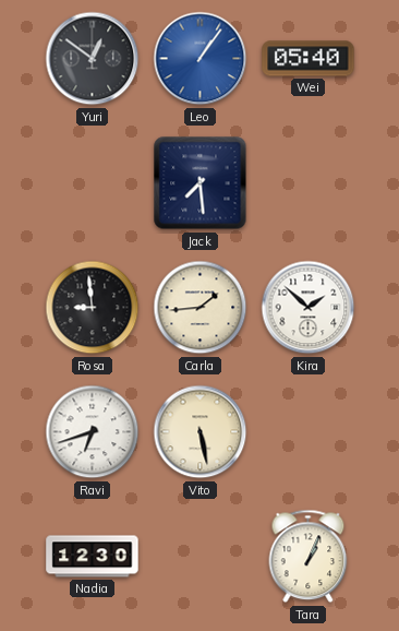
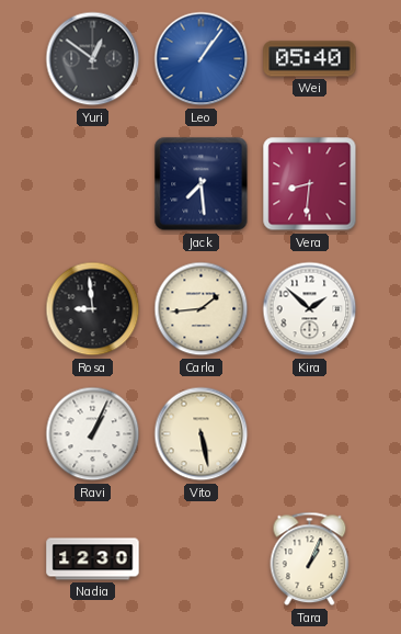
Vera: none -> 8:31 (310, 184)
Ravi: 6:42 -> 1:04 (93, 434)
